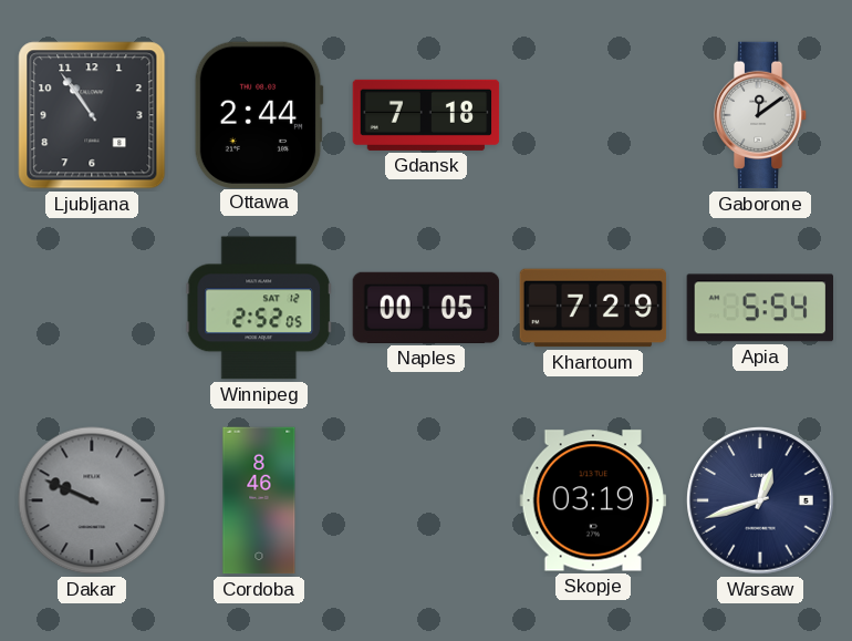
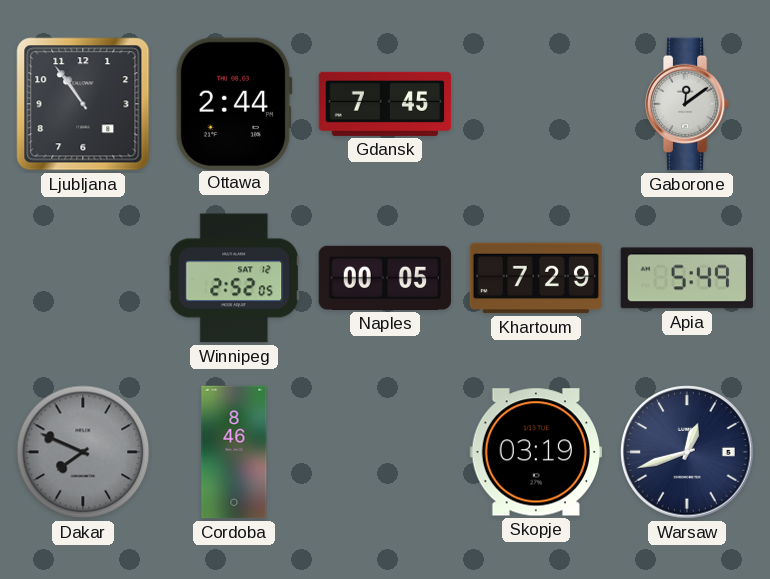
Gdansk: 7:18 -> 7:45 (385, 104)
Apia: 5:54 -> 5:49 (686, 278)
Dakar: 9:49 -> 7:49 (83, 452)
